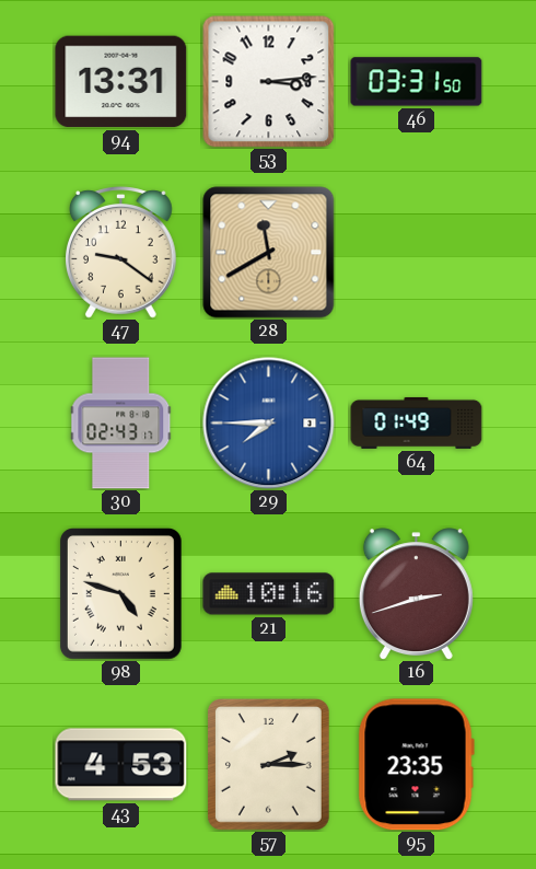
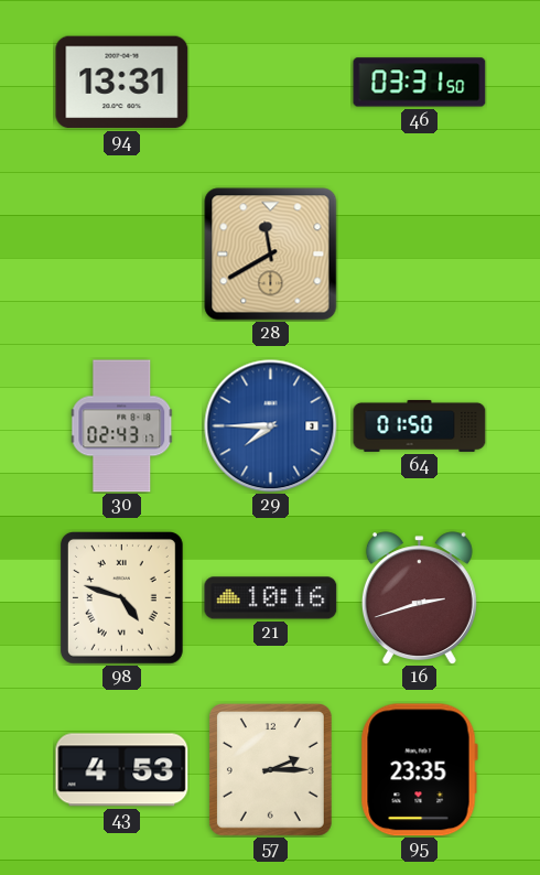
53: 3:14 -> none (269, 82)
47: 9:21 -> none (121, 253)
64: 01:49 -> 01:50 (420, 425)
